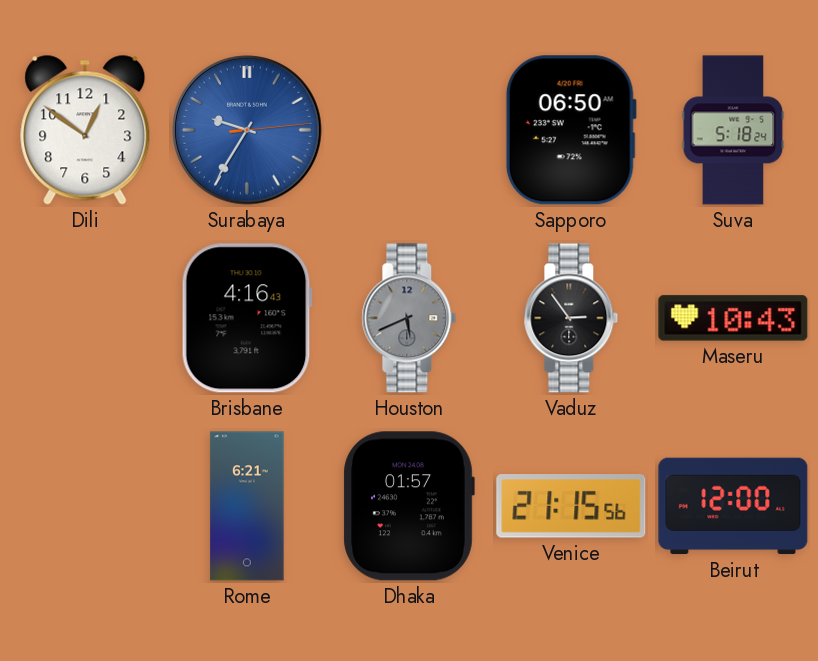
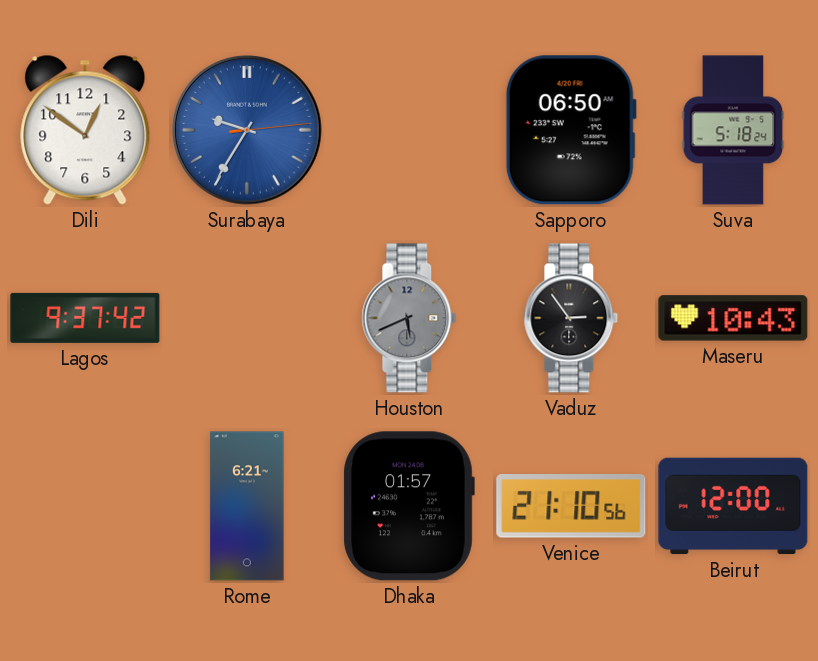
Lagos: none -> 9:37 (85, 318)
Brisbane: 4:16 -> none (247, 318)
Venice: 21:15 -> 21:10 (571, 506)
